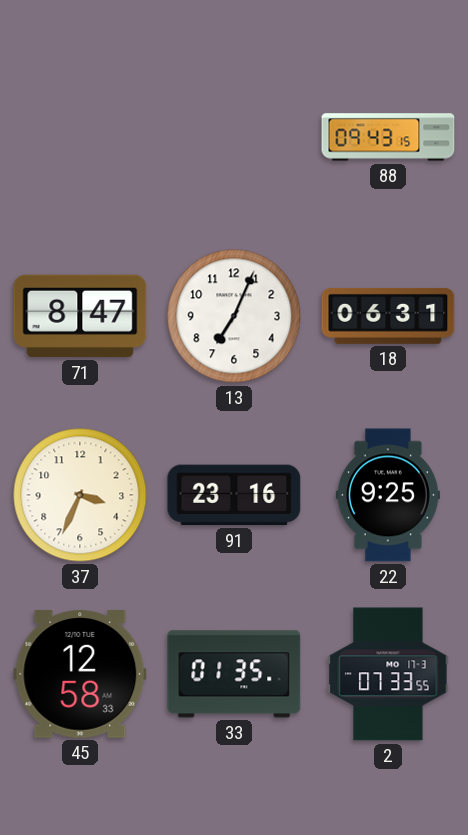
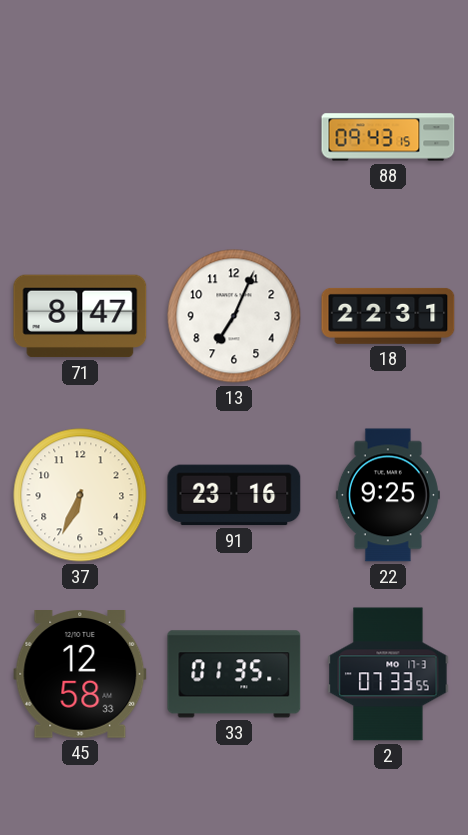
18: 06:31 -> 22:31 (388, 316)
37: 3:34 -> 6:34 (80, 495)
